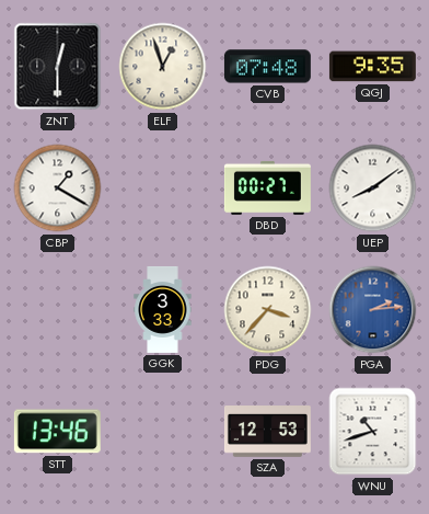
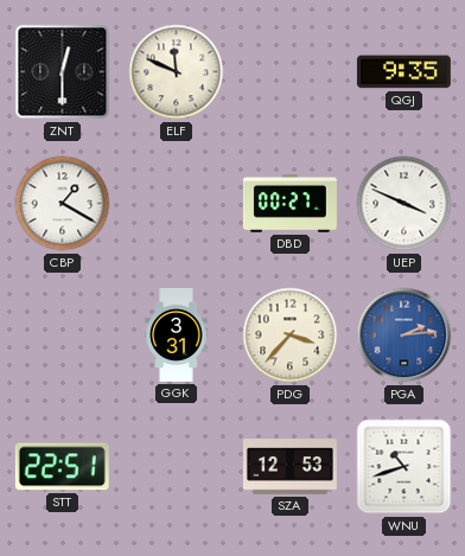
ELF: 12:57 -> 11:49 (177, 72)
CVB: 07:48 -> none (267, 67)
UEP: 8:09 -> 3:49 (405, 204)
GGK: 3:33 -> 3:31 (177, 334)
STT: 13:46 -> 22:51 (62, 467)
